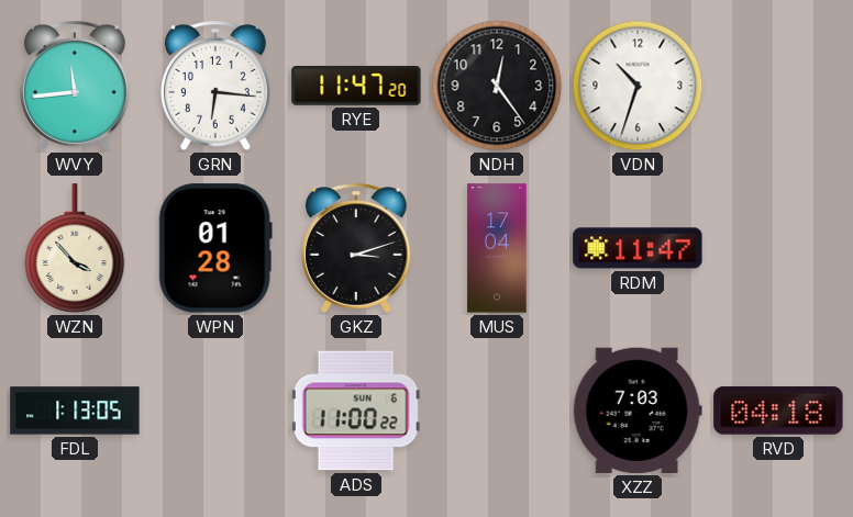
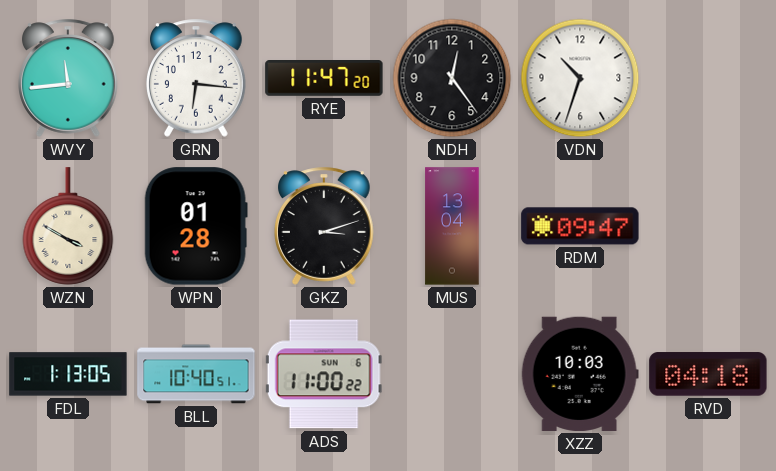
WZN: 3:53 -> 3:50 (68, 226)
MUS: 17:04 -> 13:04 (452, 226)
RDM: 11:47 -> 09:47 (580, 226)
BLL: none -> 10:40 (196, 374)
XZZ: 7:03 -> 10:03 (580, 374)
